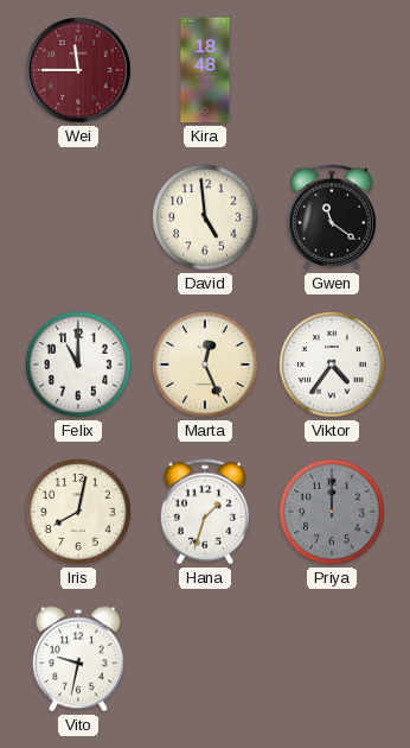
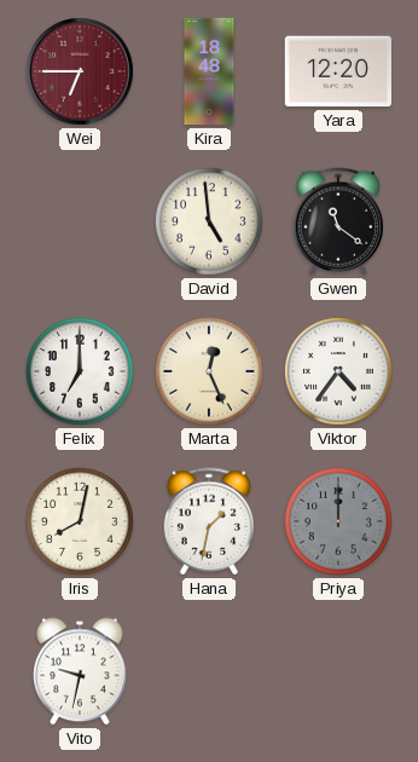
Wei: 11:45 -> 6:45 (80, 71)
Yara: none -> 12:20 (337, 71)
Felix: 11:00 -> 7:00 (80, 371)
Hana: 1:33 -> 1:32 (209, 521)
